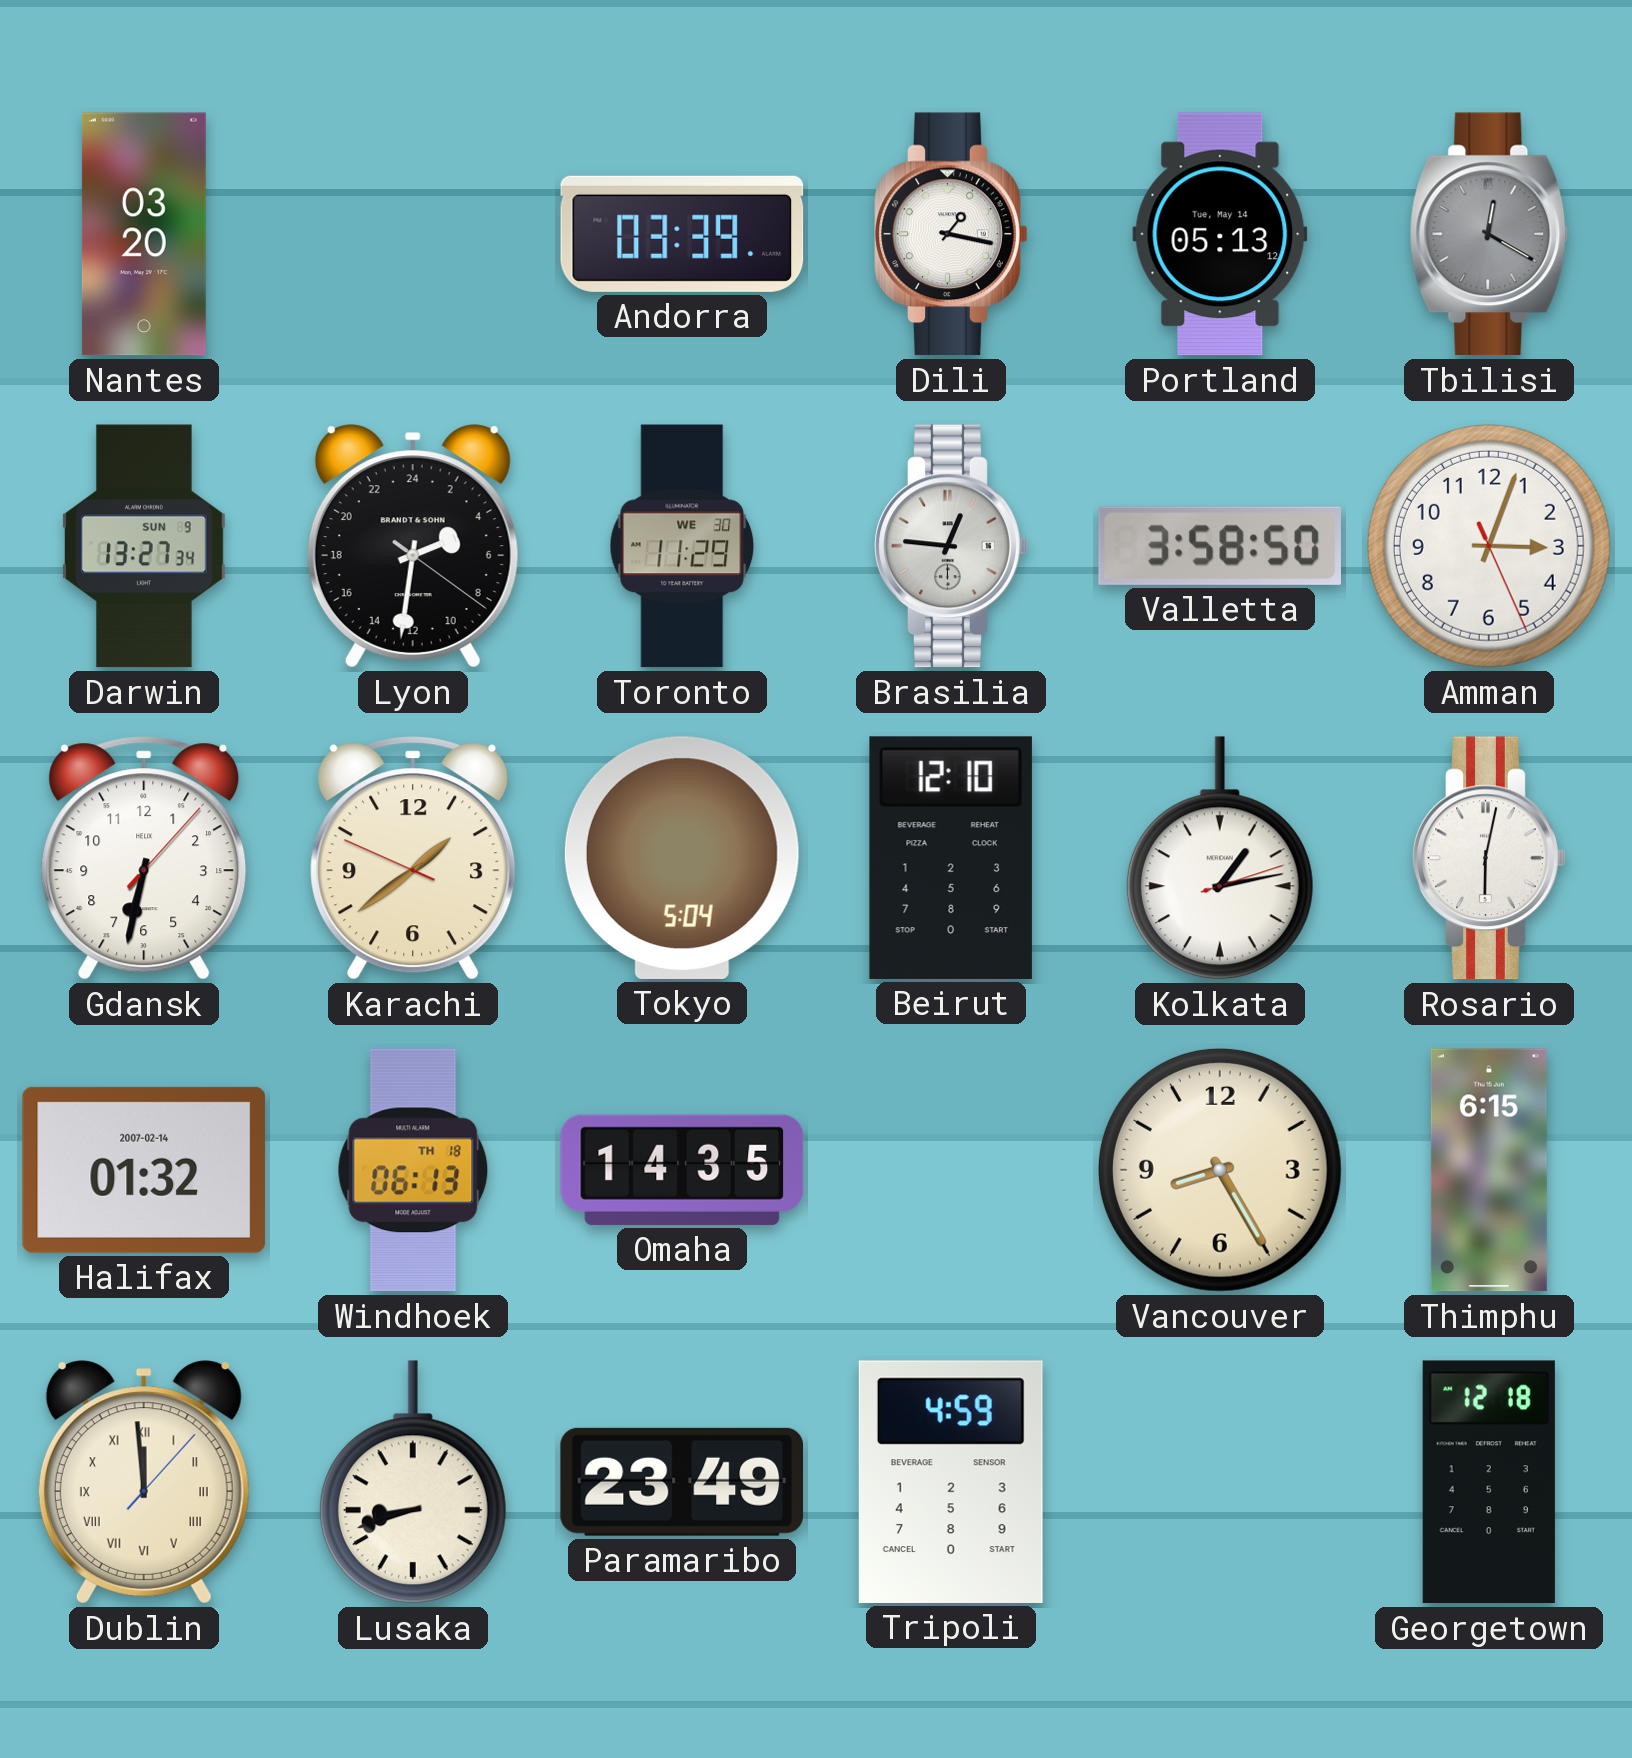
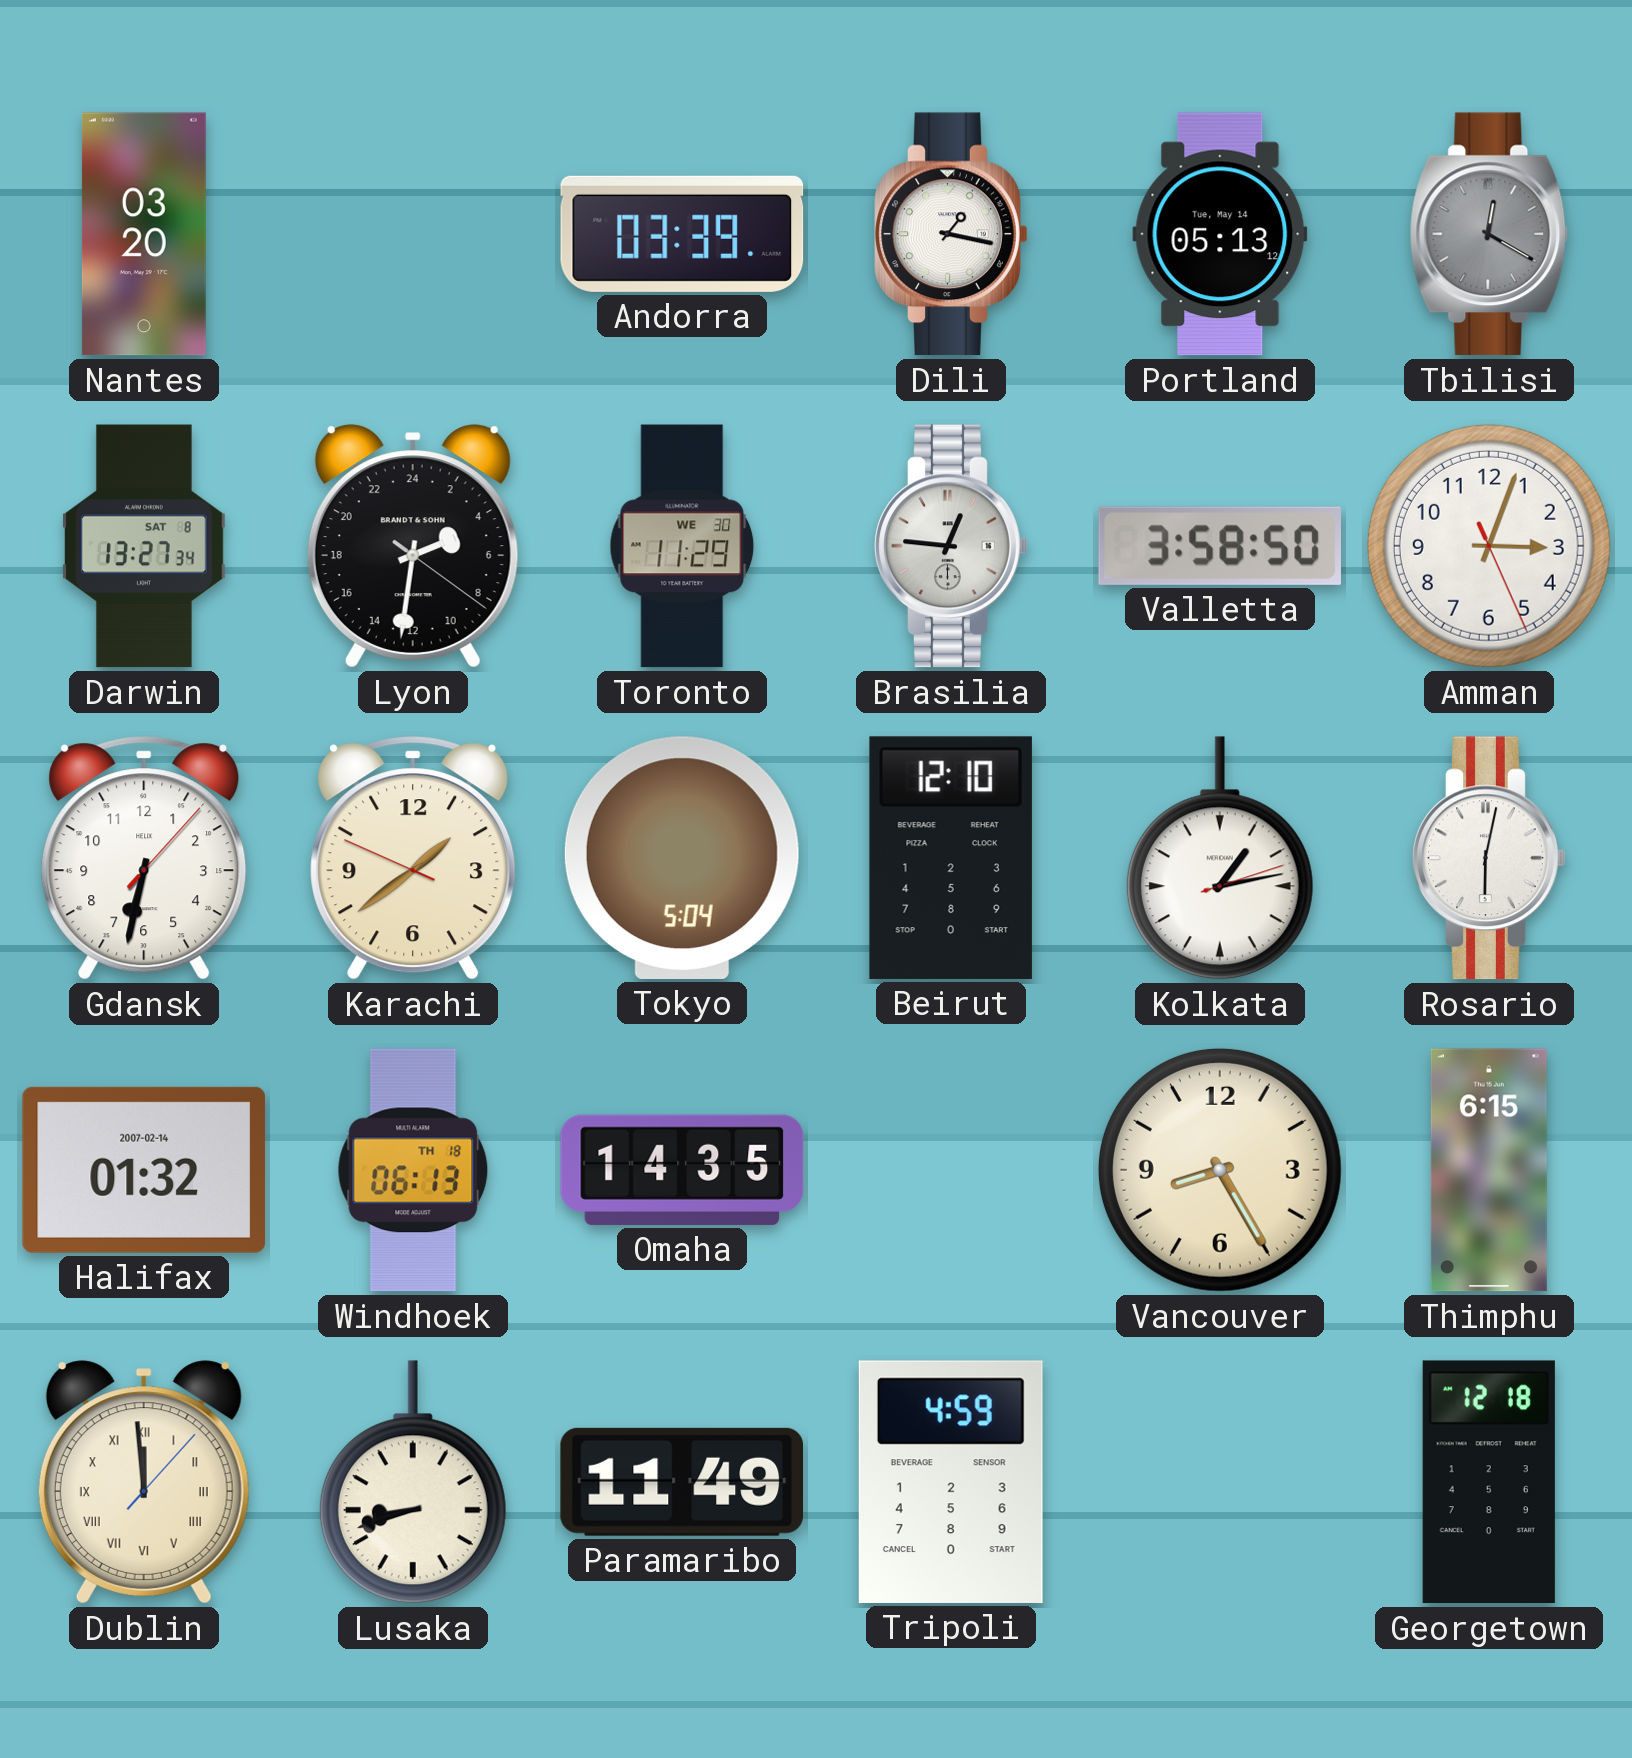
Darwin date: SUN 9 -> SAT 8 (144, 546)
Paramaribo: 23:49 -> 11:49 (681, 1482)
